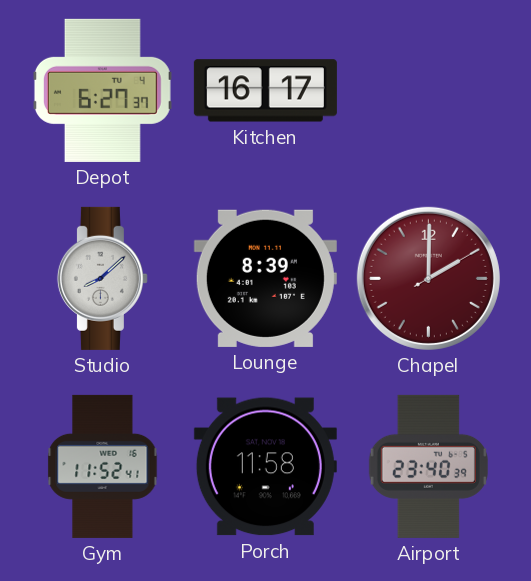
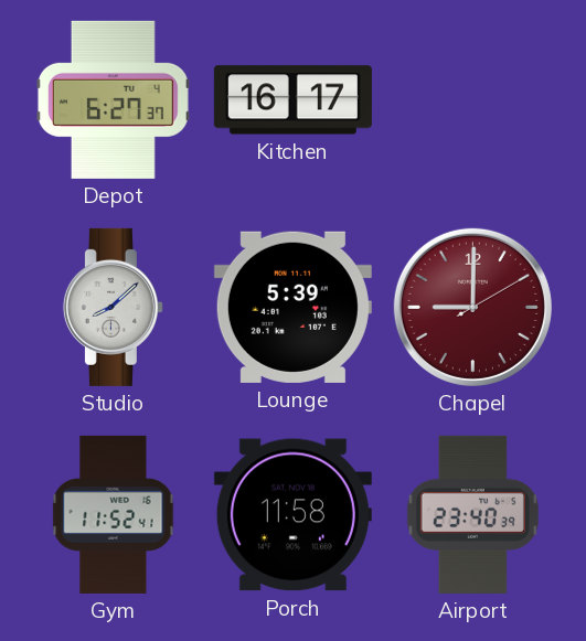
Lounge: 8:39 -> 5:39 (292, 307)
Chapel: 2:00 -> 9:00 (472, 307)
